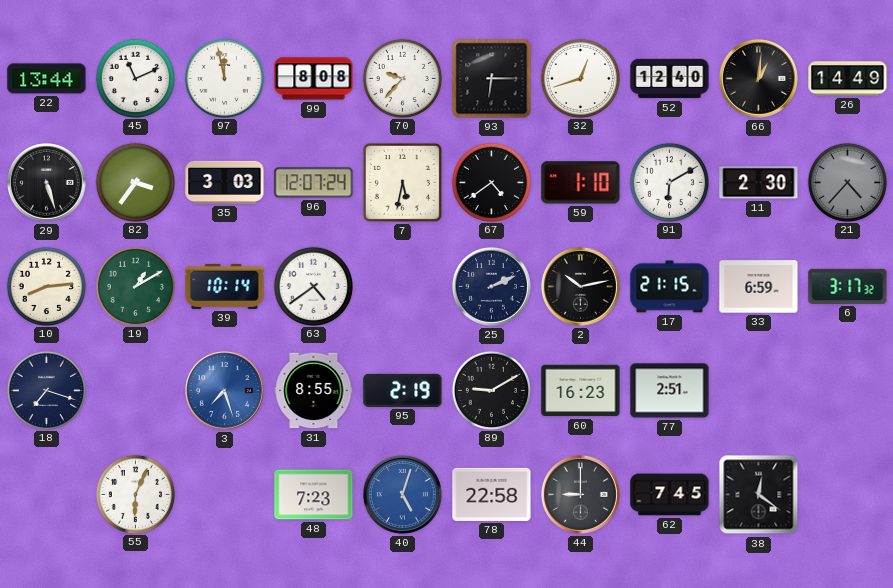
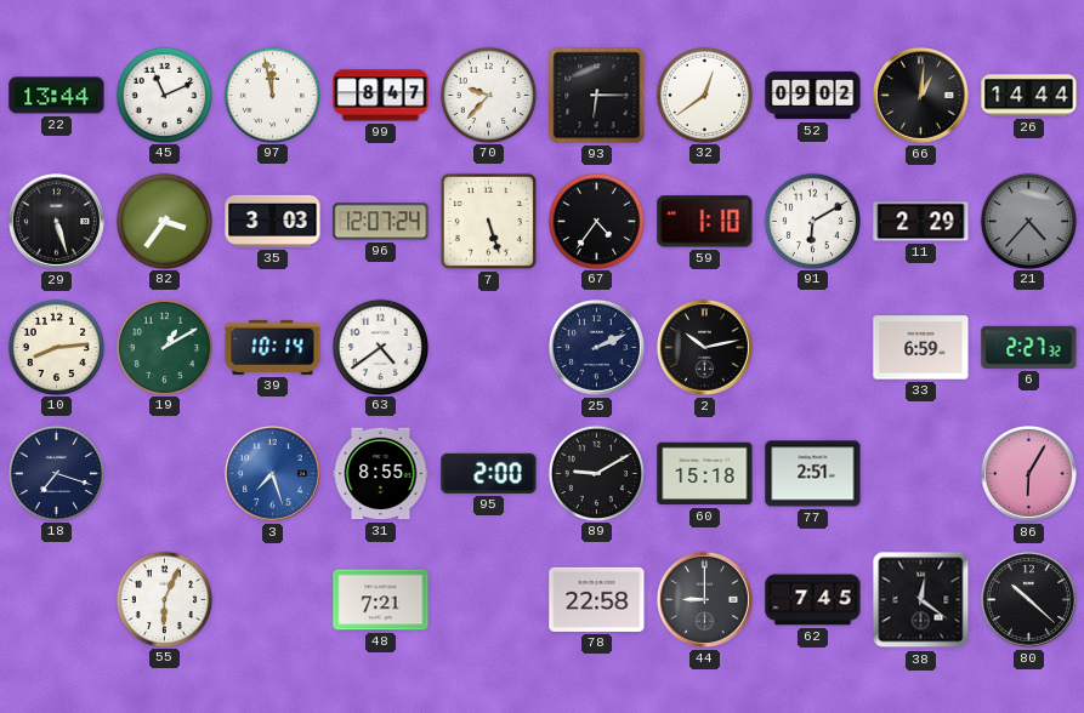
99: 8:08 -> 8:47 (381, 96)
32: 12:42 -> 12:39 (704, 95)
52: 12:40 -> 09:02 (813, 96)
26: 14:49 -> 14:44 (1029, 96)
7: 5:32 -> 5:27 (488, 221)
67: 4:39 -> 4:36 (596, 221)
11: 2:30 -> 2:29 (921, 222)
17: 21:15 -> none (670, 287)
6: 3:17 -> 2:27 (1029, 347)
95: 2:19 -> 2:00 (489, 473)
60: 16:23 -> 15:18 (705, 474)
86: none -> 6:05 (1028, 473)
48: 7:23 -> 7:21 (381, 600)
40: 5:03 -> none (402, 494)
80: none -> 10:22 (1028, 599)
